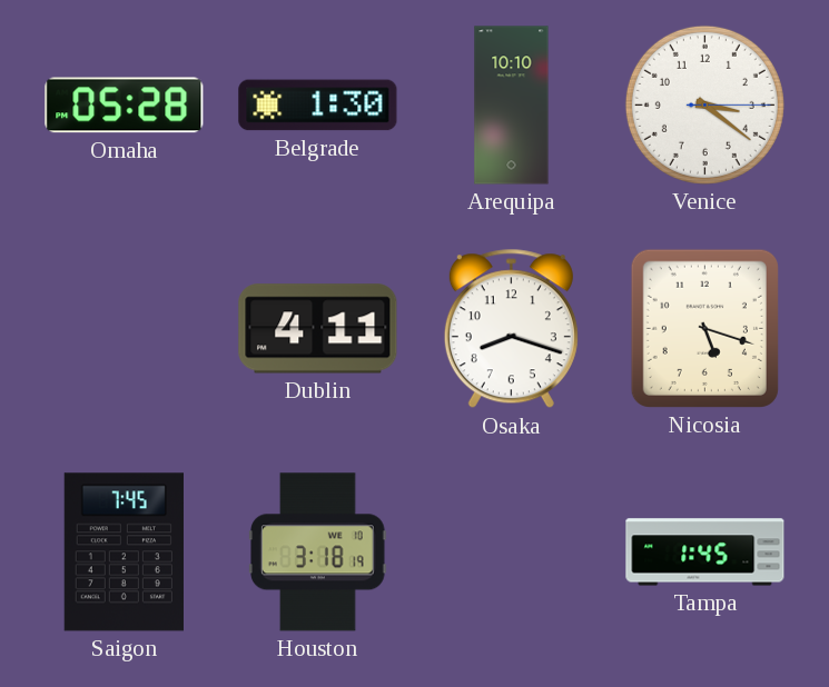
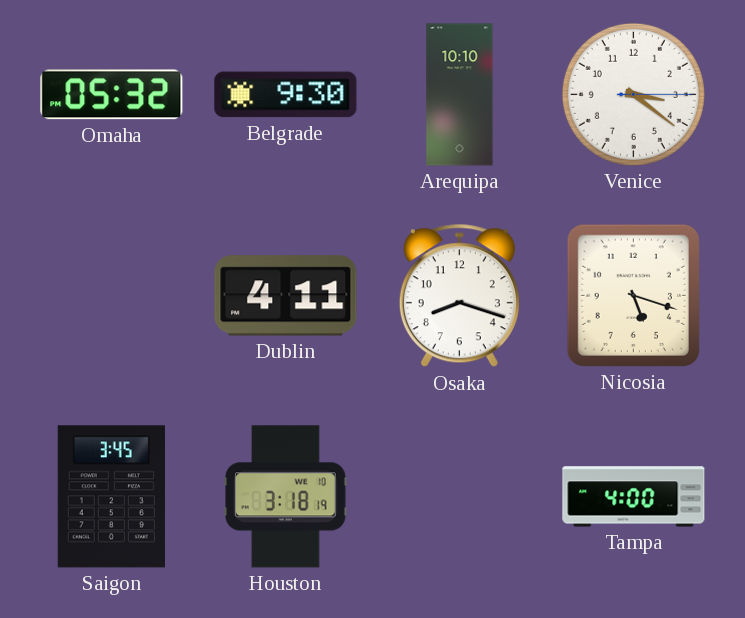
Omaha: 05:28 -> 05:32 (112, 95)
Belgrade: 1:30 -> 9:30 (286, 95)
Saigon: 7:45 -> 3:45 (111, 497)
Tampa: 1:45 -> 4:00 (634, 497)
